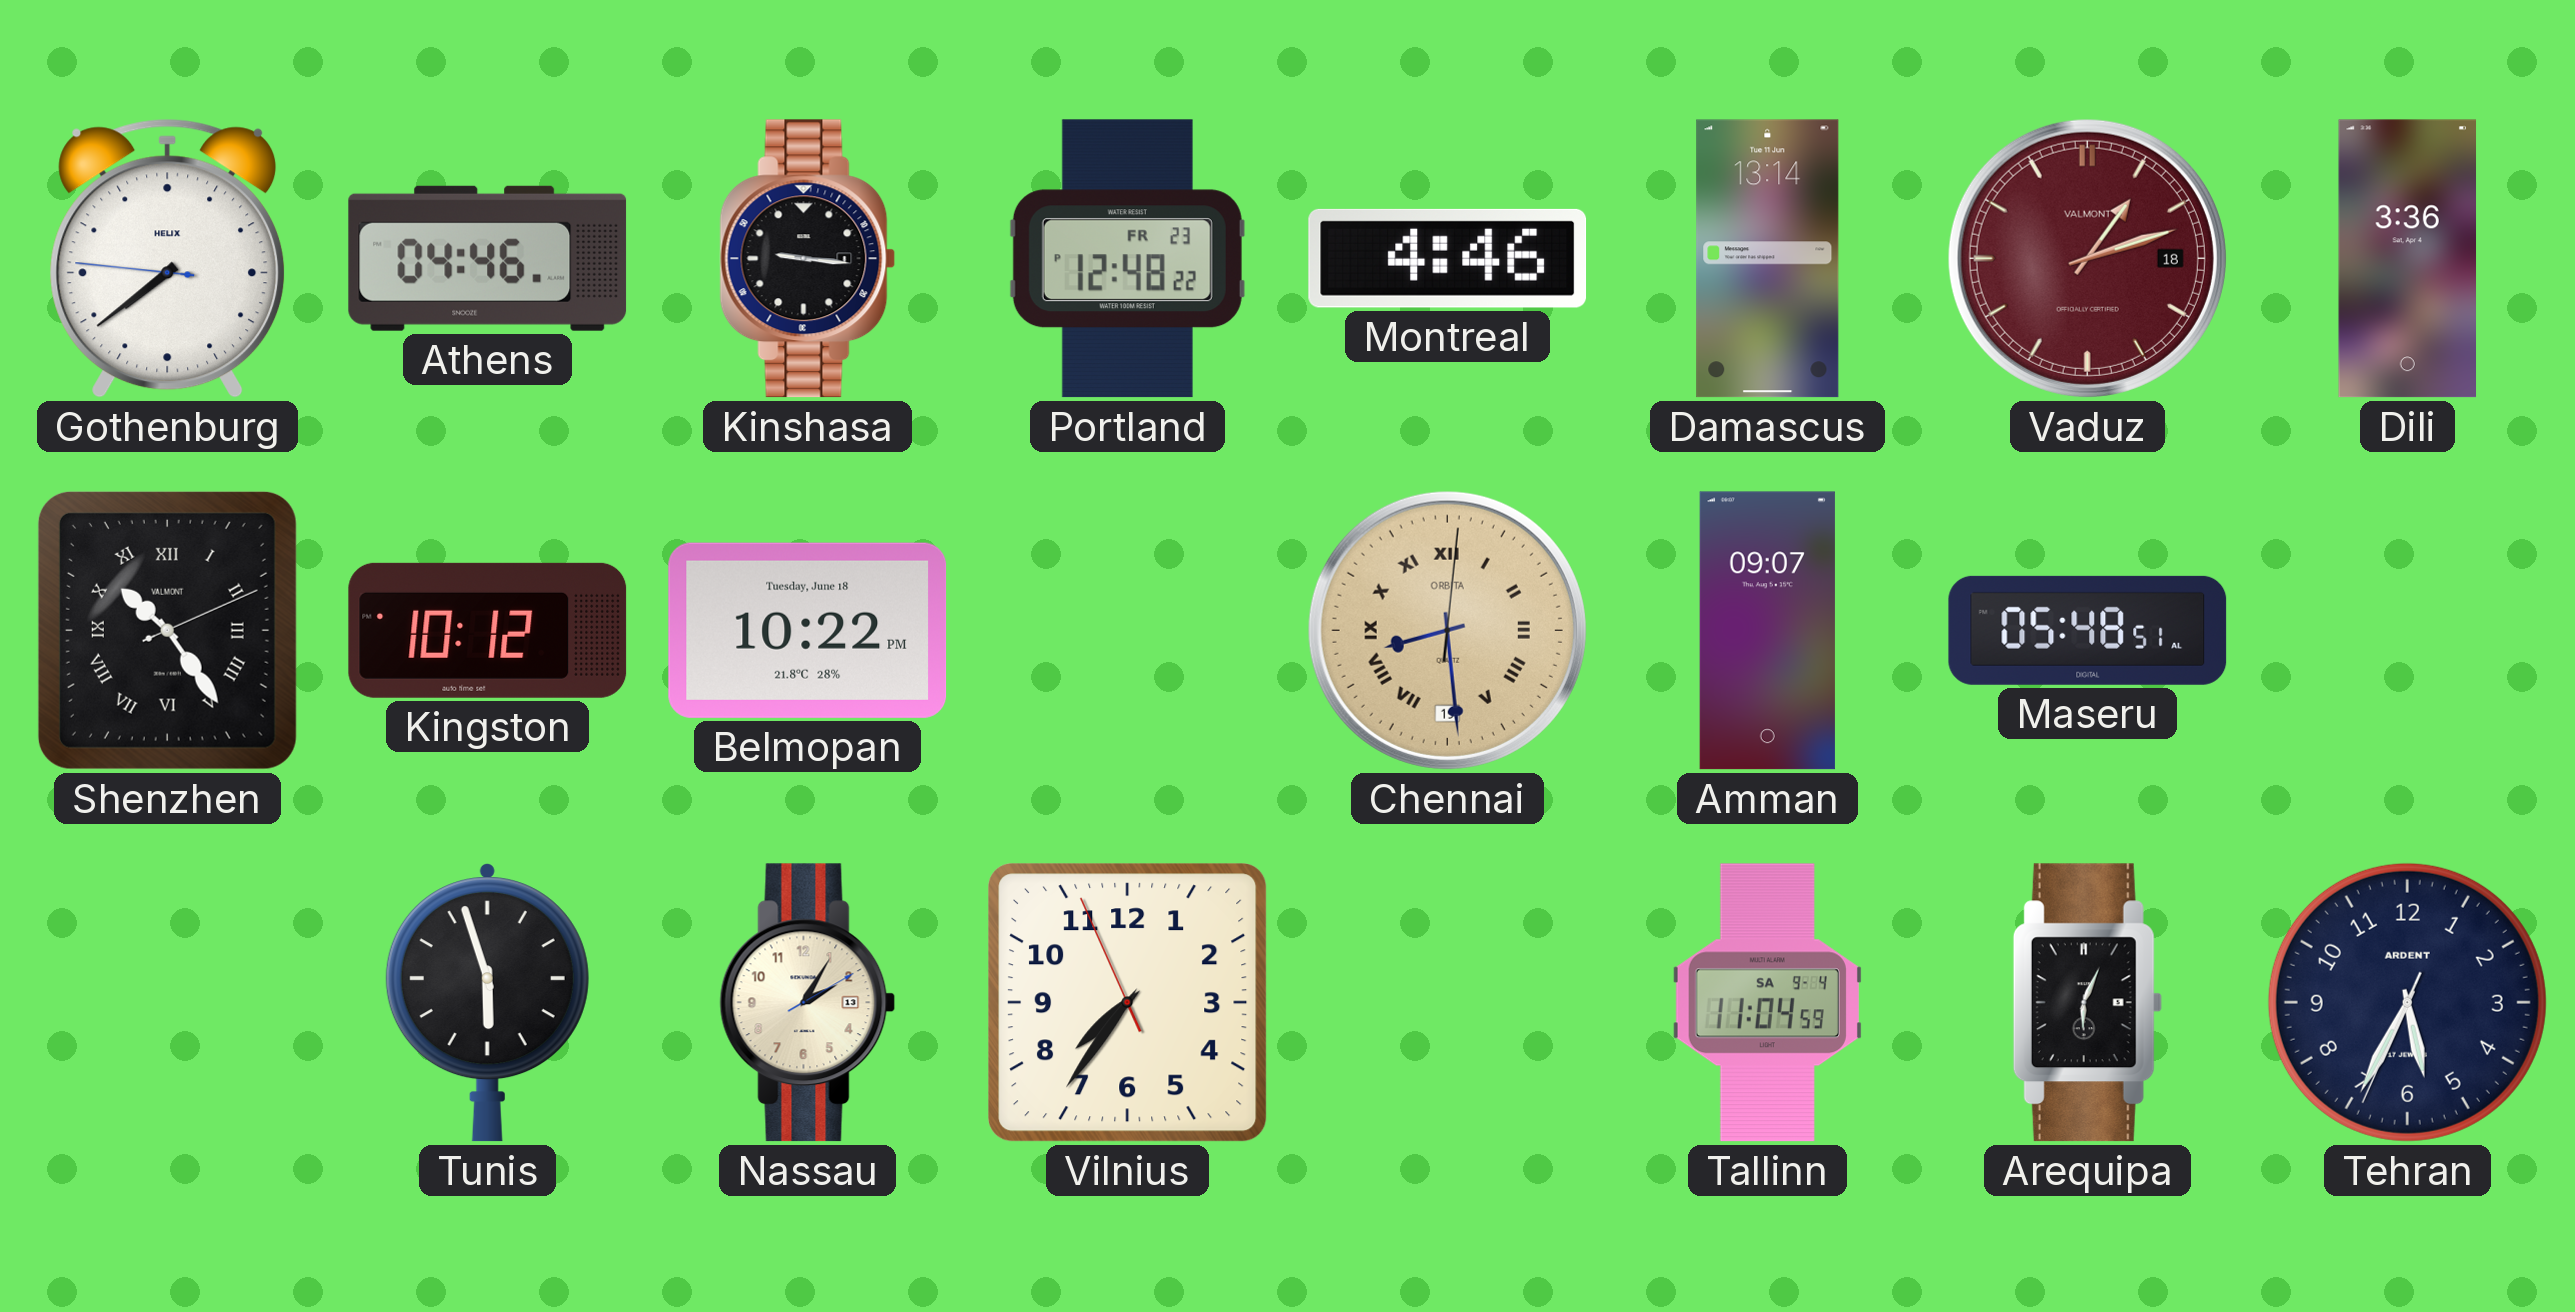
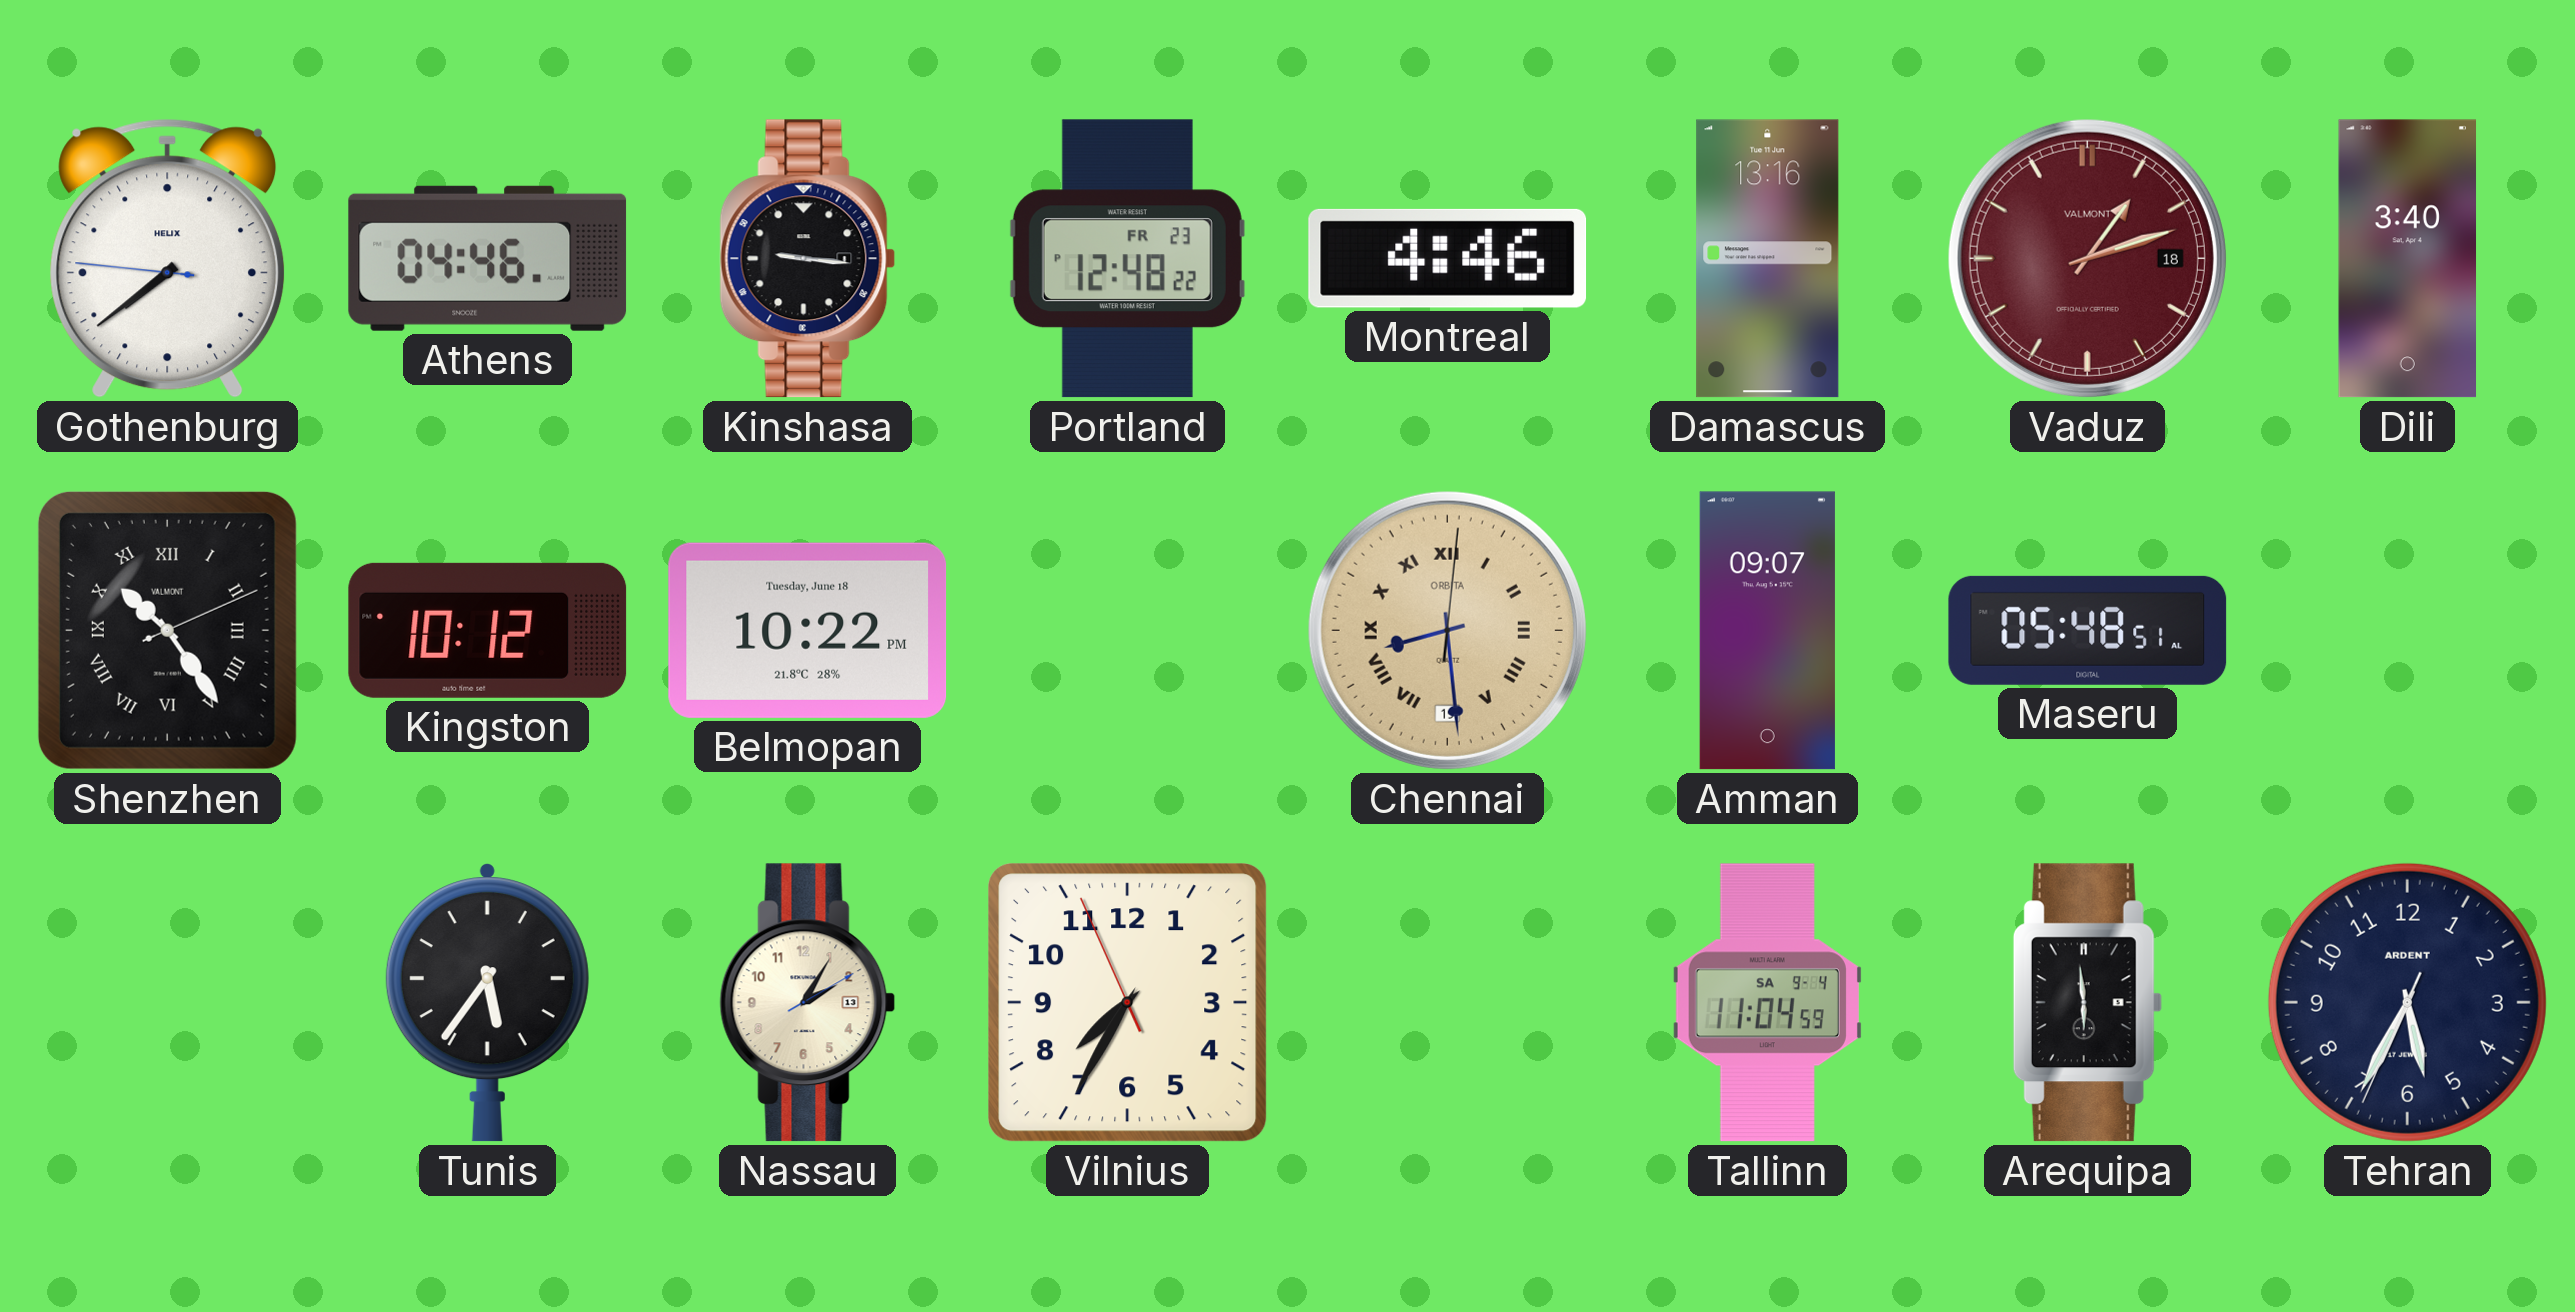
Damascus: 13:14 -> 13:16 (1768, 259)
Dili: 3:36 -> 3:40 (2408, 259)
Tunis: 5:57 -> 5:36 (487, 1003)
Vilnius: 7:35 -> 7:34 (1128, 1003)
Arequipa: 6:04 -> 5:59 (2087, 1003)
